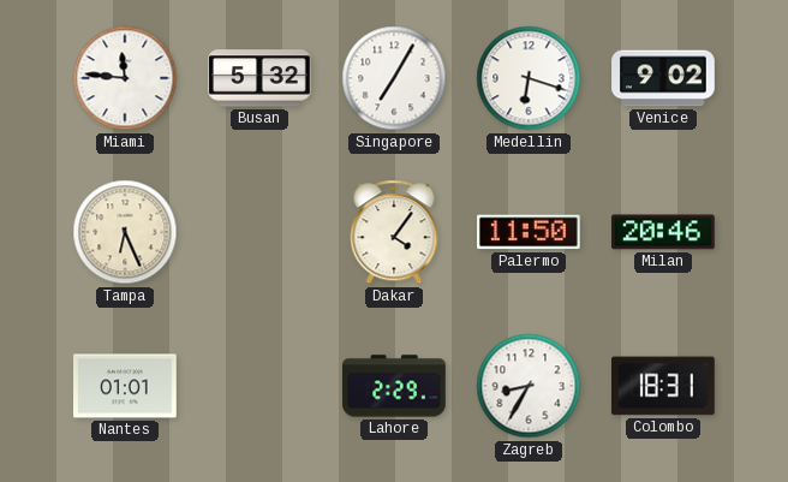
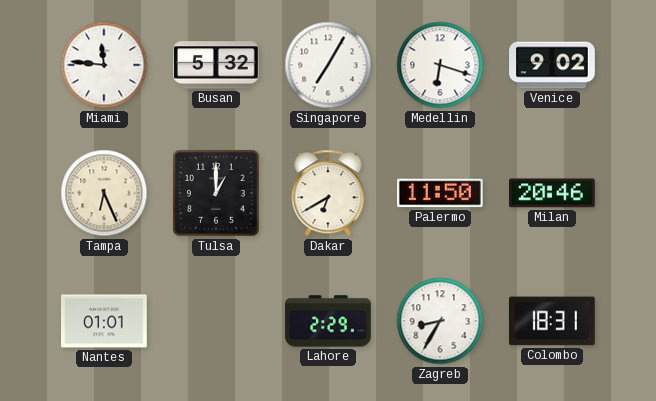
Tulsa: none -> 1:00 (216, 193)
Dakar: 4:06 -> 6:40 (328, 193)
